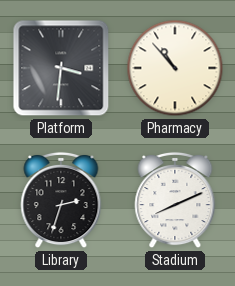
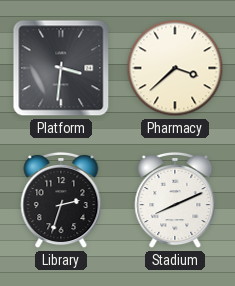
Pharmacy: 10:53 -> 3:38 (175, 68)
